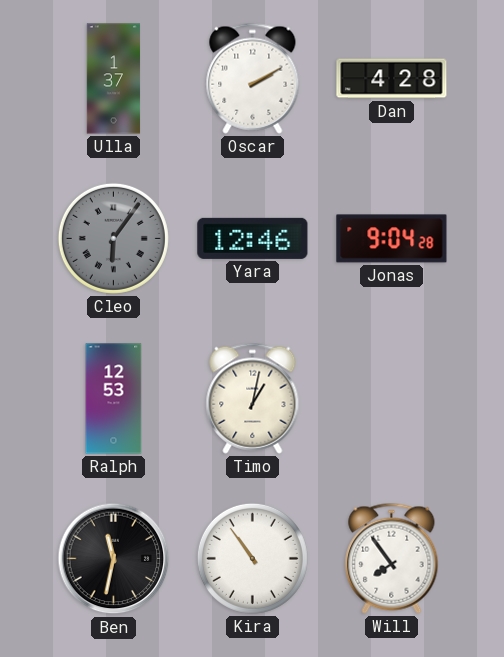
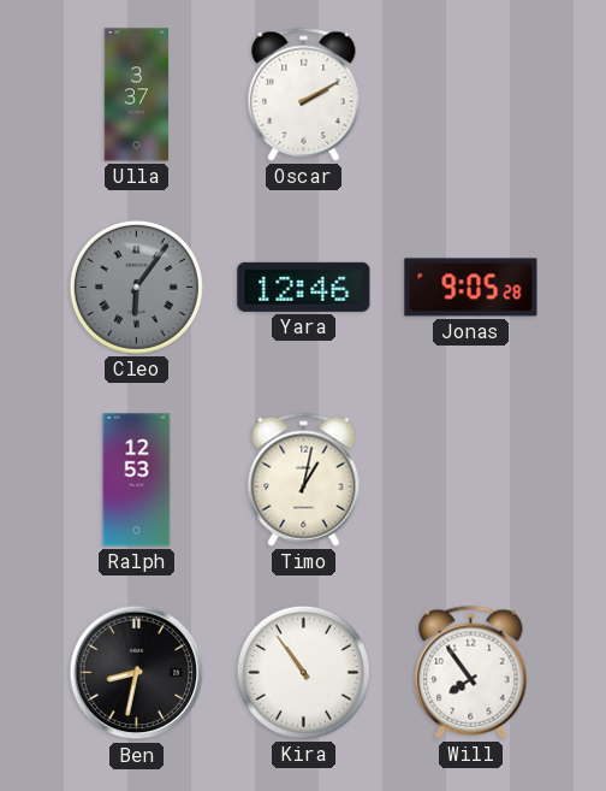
Ulla: 1:37 -> 3:37 (137, 95)
Dan: 4:28 -> none (392, 79)
Jonas: 9:04 -> 9:05 (471, 288)
Ben: 11:32 -> 8:32 (137, 673)
